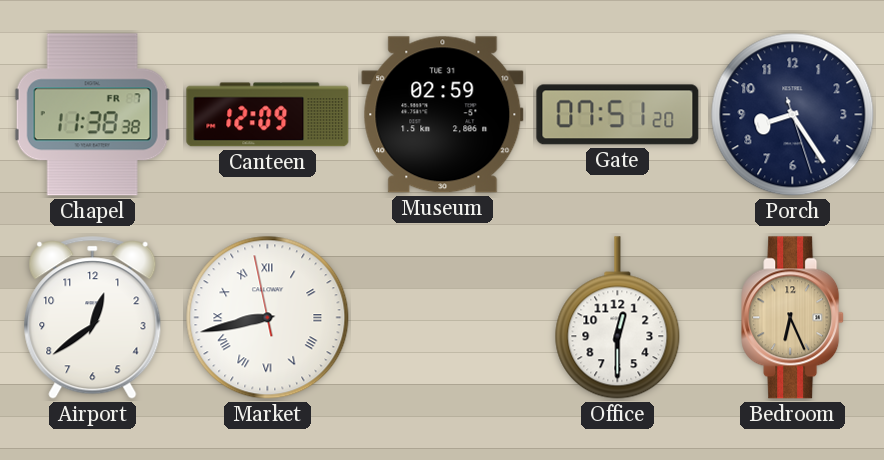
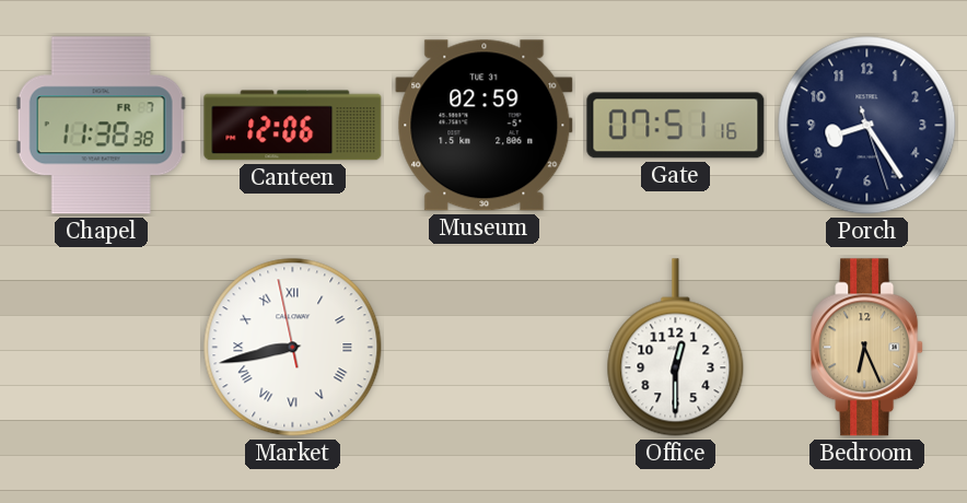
Canteen: 12:09 -> 12:06 (293, 126)
Gate: 07:51:20 -> 07:51:16 (676, 126)
Airport: 12:39 -> none (93, 318)
